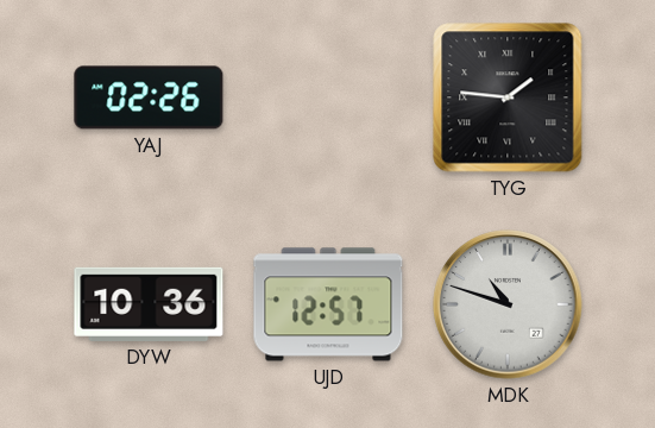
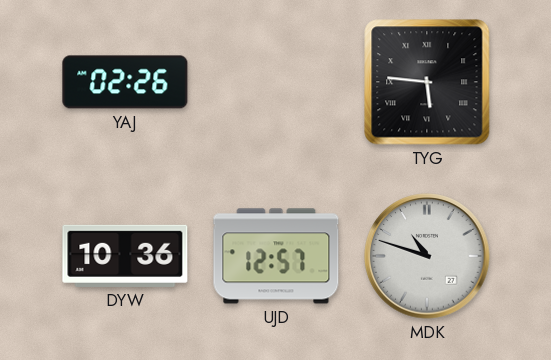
TYG: 1:46 -> 5:46 (427, 82)
